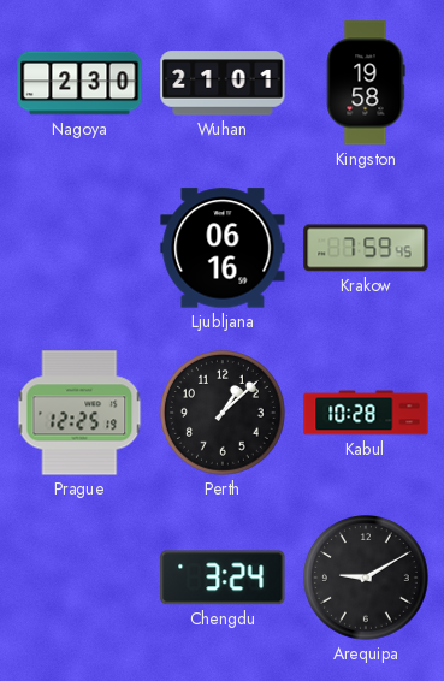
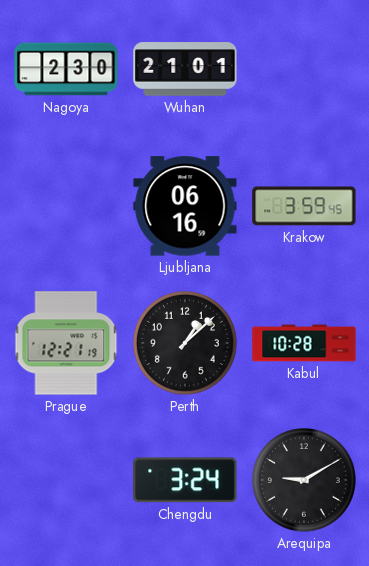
Kingston: 19:58 -> none (366, 83)
Krakow: 7:59 -> 3:59 (304, 206)
Prague: 12:25 -> 12:21 (66, 343)
